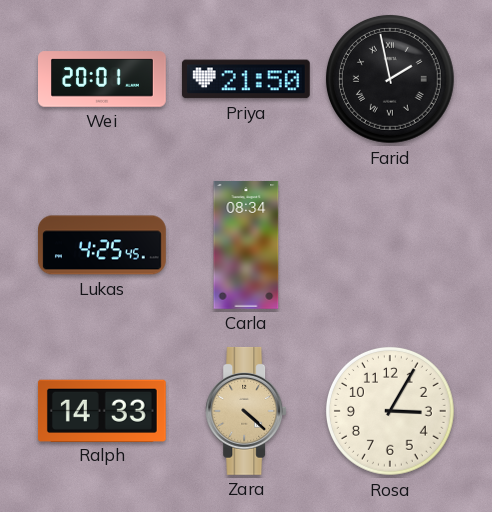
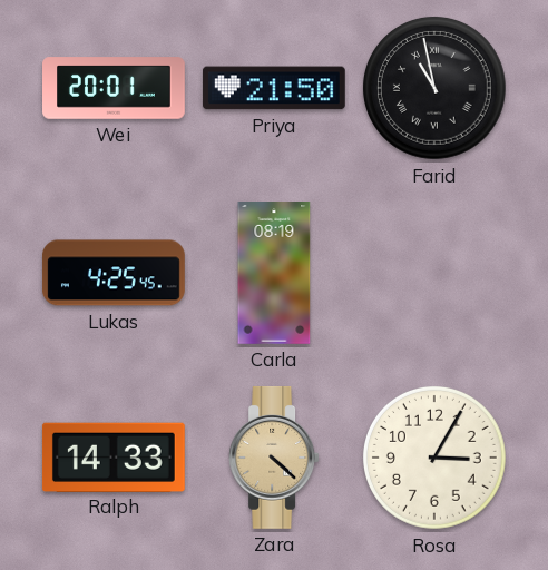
Farid: 1:58 -> 10:58 (436, 89)
Carla: 08:34 -> 08:19 (274, 274)
